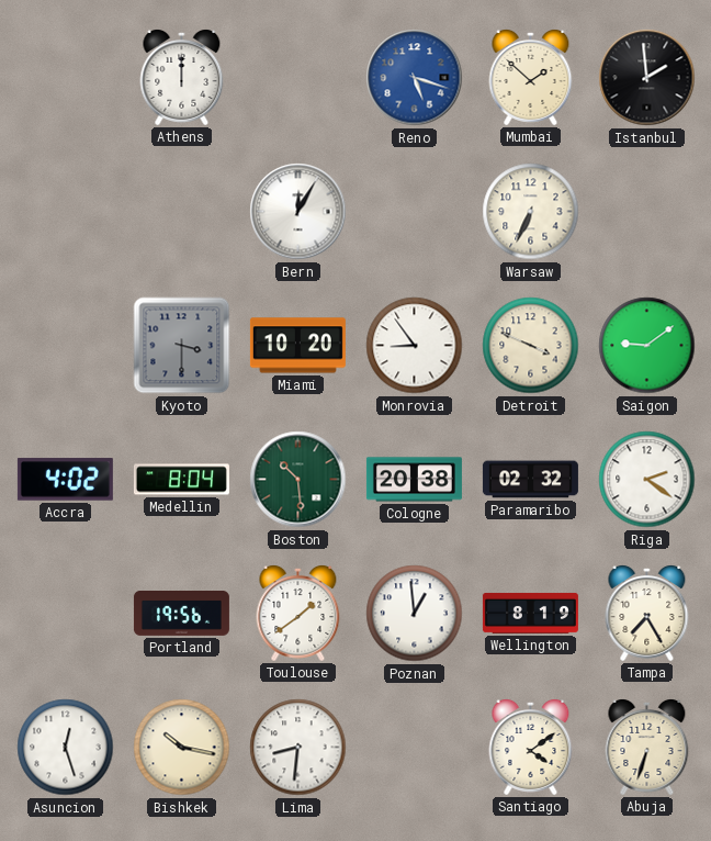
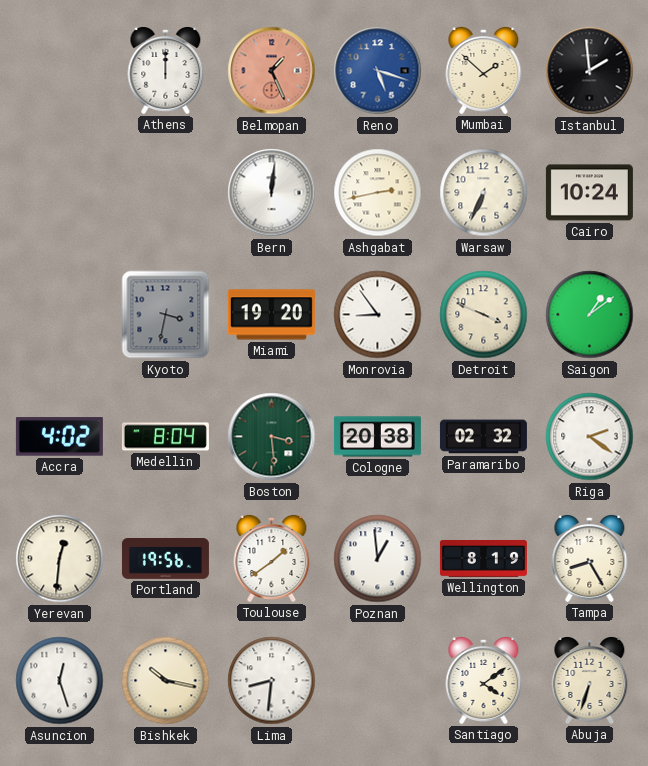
Belmopan: none -> 1:26 (272, 71)
Bern: 12:05 -> 12:01 (272, 193)
Ashgabat: none -> 2:43 (378, 193)
Cairo: none -> 10:24 (589, 193)
Kyoto: 3:30 -> 3:32 (166, 315)
Miami: 10:20 -> 19:20 (271, 315)
Saigon: 9:09 -> 1:09 (590, 315)
Boston: 10:29 -> 3:29 (272, 437)
Yerevan: none -> 12:31 (60, 559)
Tampa: 7:25 -> 8:25 (590, 559)
